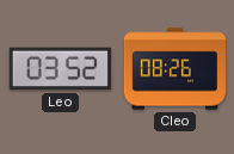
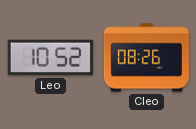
Leo: 03:52 -> 10:52 (50, 58)
